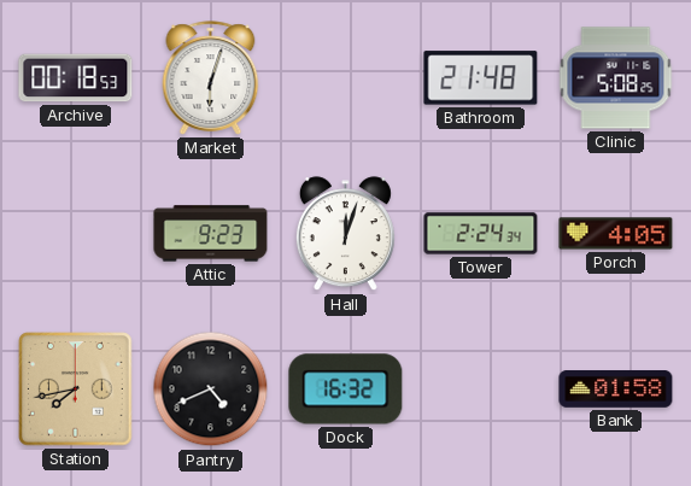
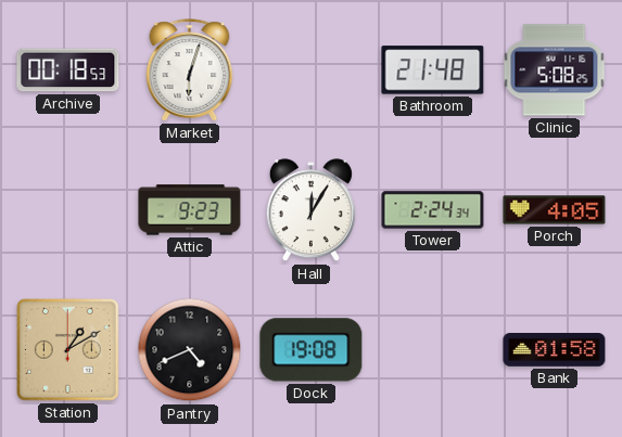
Hall: 12:03 -> 12:05 (310, 210)
Station: 7:43 -> 1:10 (68, 350)
Dock: 16:32 -> 19:08 (312, 350)
